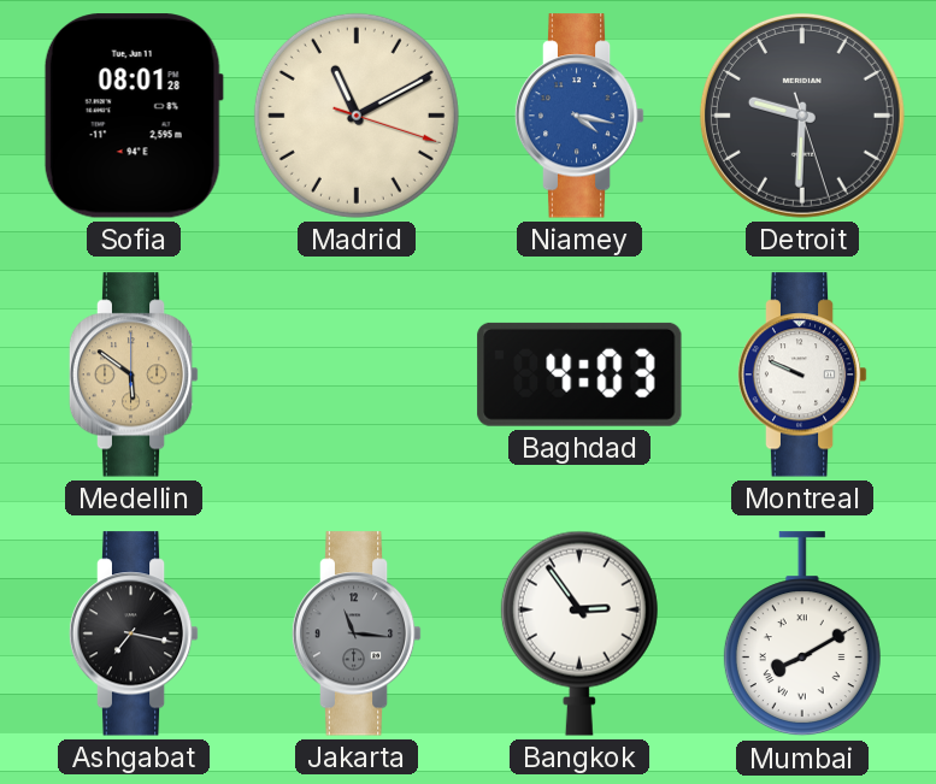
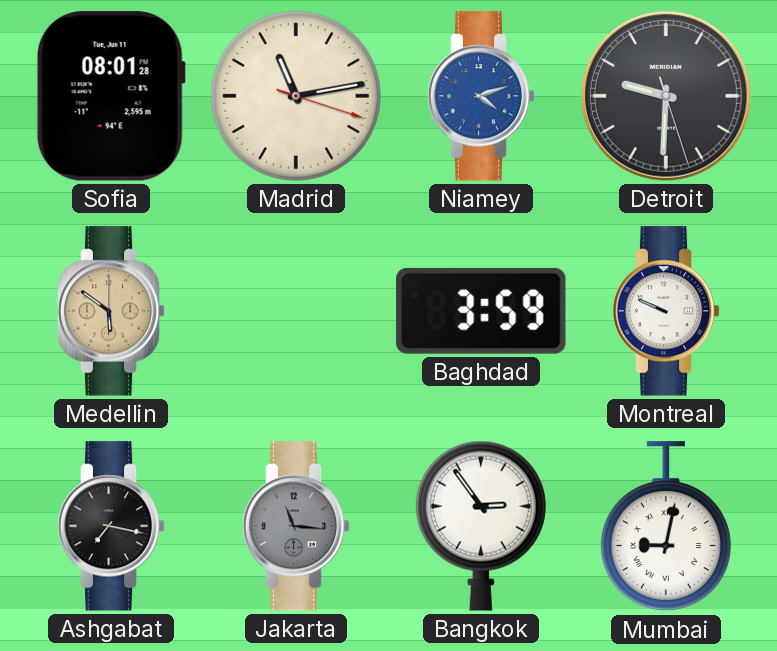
Madrid: 11:10 -> 11:13 (296, 96)
Niamey: 4:17 -> 4:12 (481, 96)
Baghdad: 4:03 -> 3:59 (481, 311)
Mumbai: 8:10 -> 9:02 (666, 527)
